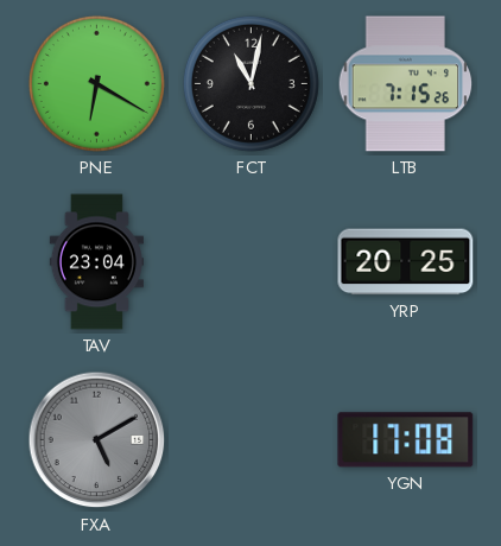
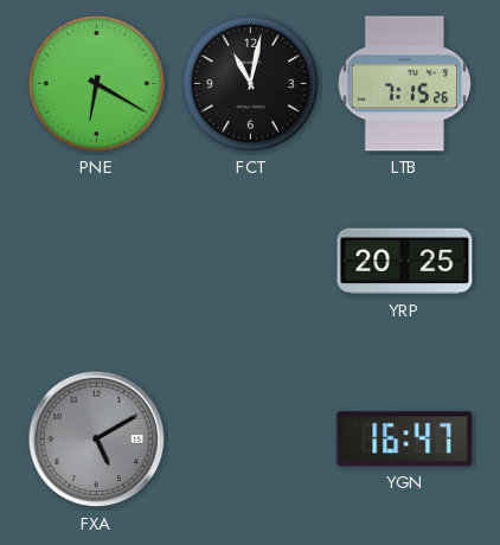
TAV: 23:04 -> none (96, 262)
YGN: 17:08 -> 16:47 (405, 440)
